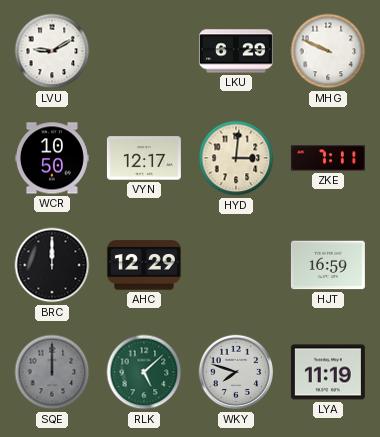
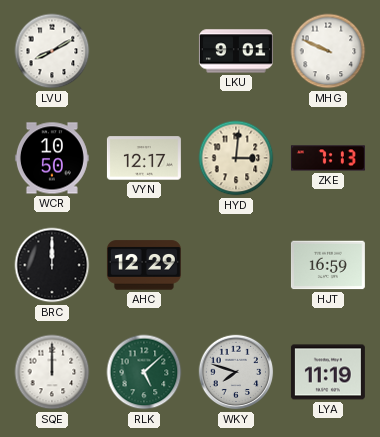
LVU: 9:10 -> 8:10 (52, 51)
LKU: 6:29 -> 9:01 (236, 51)
ZKE: 7:11 -> 7:13 (328, 158)
SQE dial: grey -> white (52, 372)
